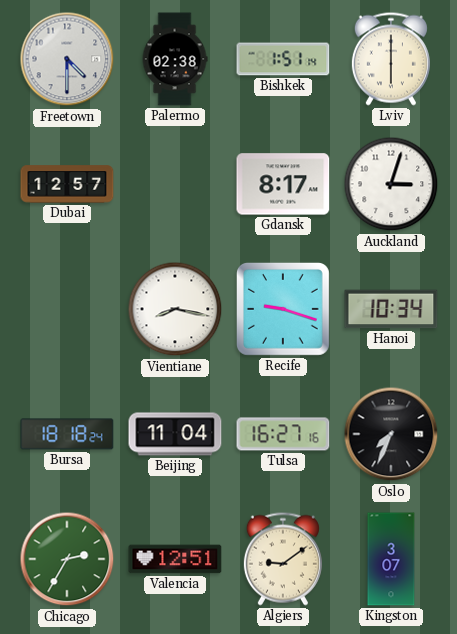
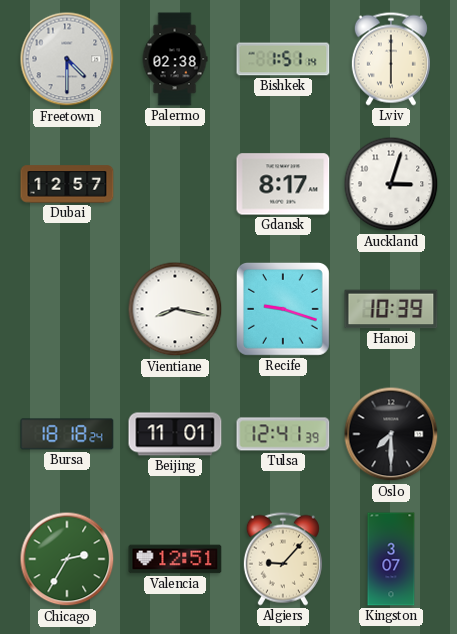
Hanoi: 10:34 -> 10:39 (391, 309)
Beijing: 11:04 -> 11:01 (175, 434)
Tulsa: 16:27 -> 12:41 (283, 434)
Oslo: 7:34 -> 7:30 (391, 434)
Algiers: 9:09 -> 9:07 (283, 559)
